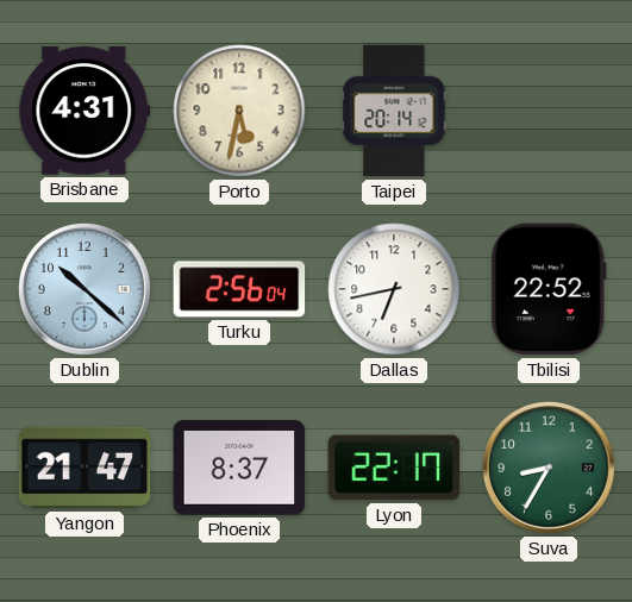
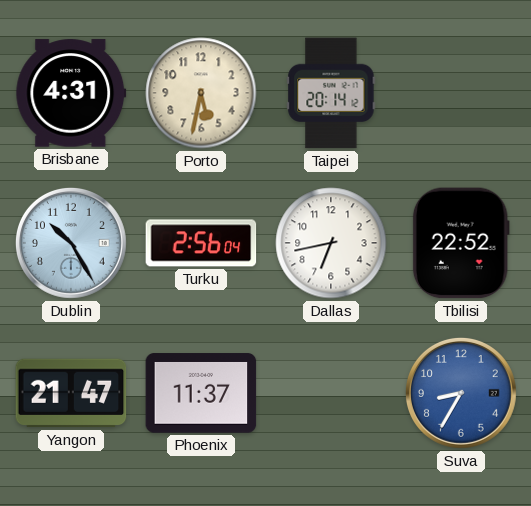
Dublin: 10:22 -> 10:25 (71, 243)
Phoenix: 8:37 -> 11:37 (201, 393)
Lyon: 22:17 -> none (394, 468)
Suva dial: green -> blue (461, 393)
